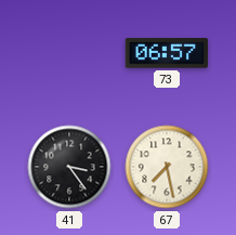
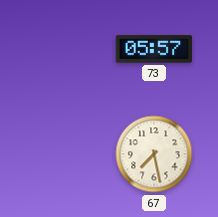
73: 06:57 -> 05:57 (154, 49)
41: 3:24 -> none (69, 167)
